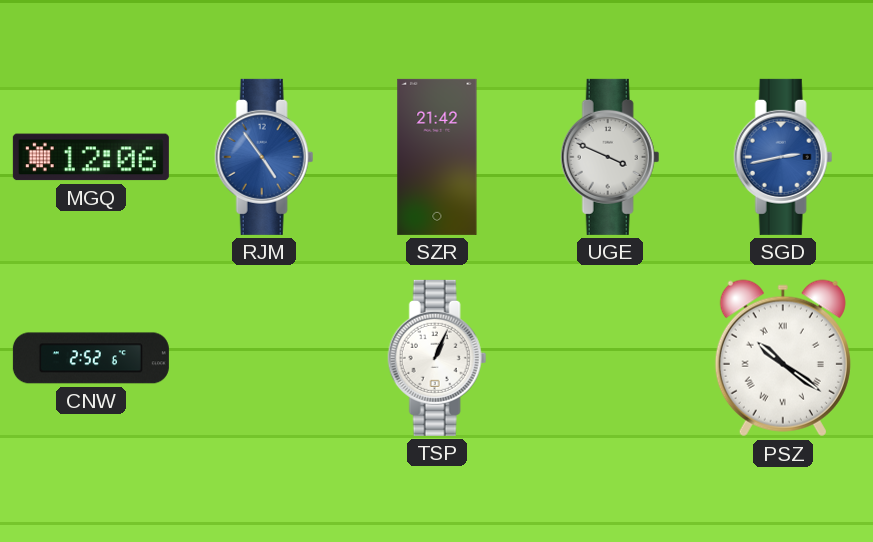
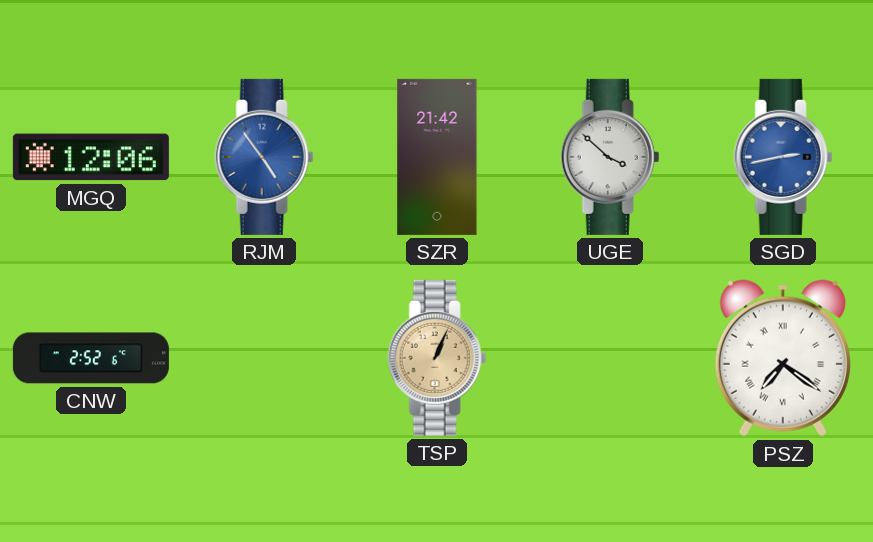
UGE: 3:49 -> 3:52 (610, 157)
TSP dial: white -> champagne (437, 358)
PSZ: 10:21 -> 7:21 (783, 358)
